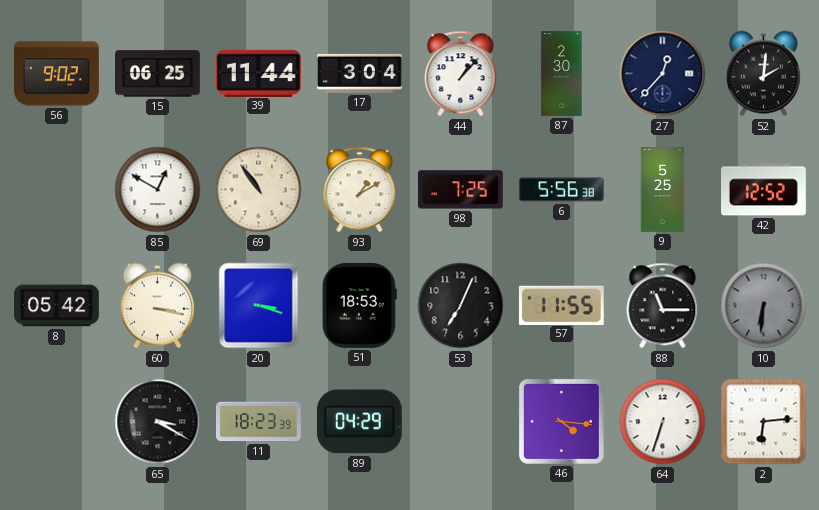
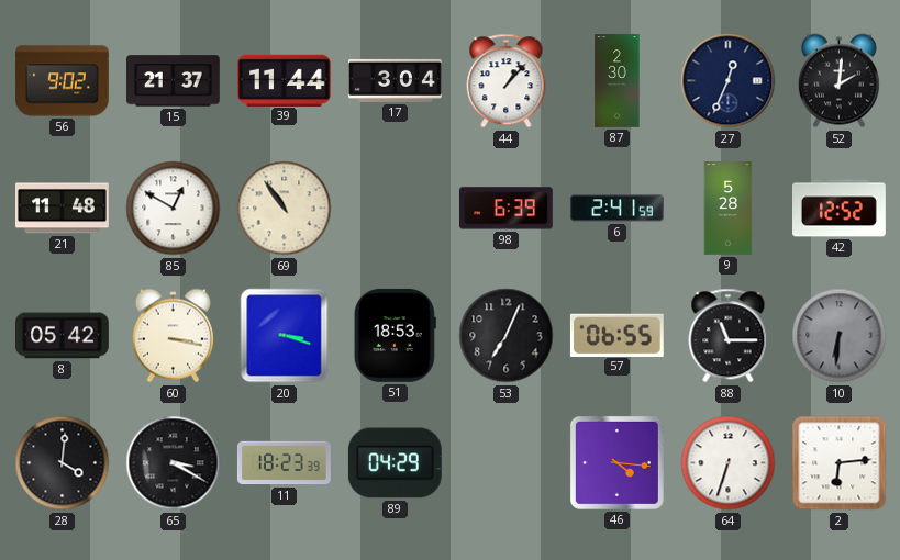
15: 06:25 -> 21:37 (174, 81)
27: 12:37 -> 12:34 (729, 81)
21: none -> 11:48 (63, 209)
93: 1:10 -> none (360, 190)
98: 7:25 -> 6:39 (505, 209)
6: 5:56 -> 2:41 (616, 209)
9: 5:25 -> 5:28 (729, 209)
57: 11:55 -> 06:55 (616, 335)
28: none -> 4:01 (63, 463)
